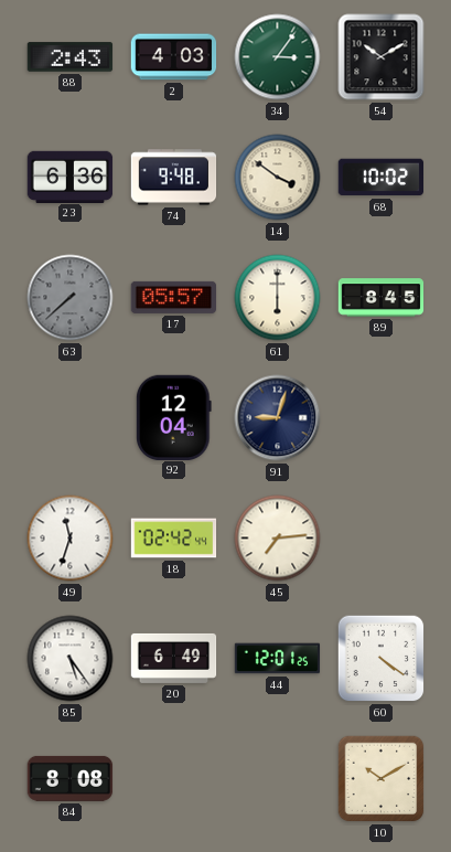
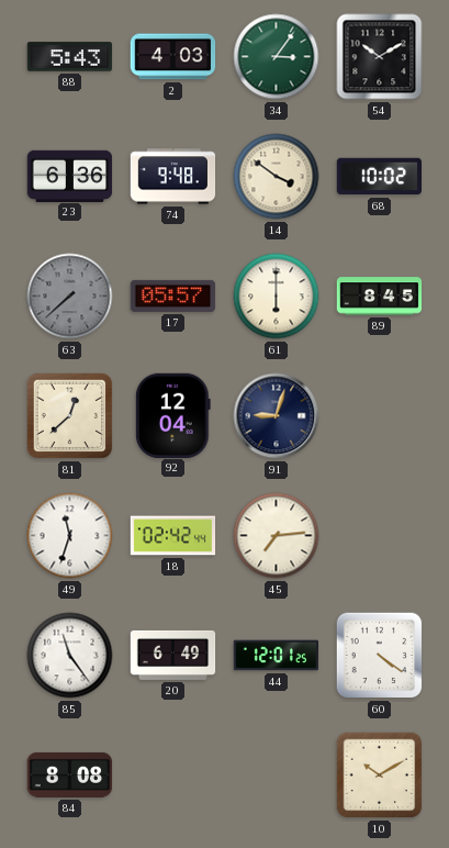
88: 2:43 -> 5:43 (70, 57)
81: none -> 12:38 (70, 416)
85: 5:24 -> 11:24 (70, 656)
